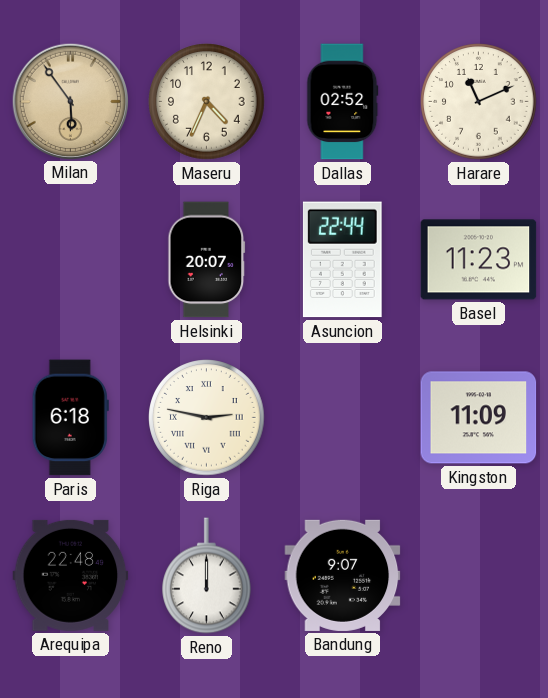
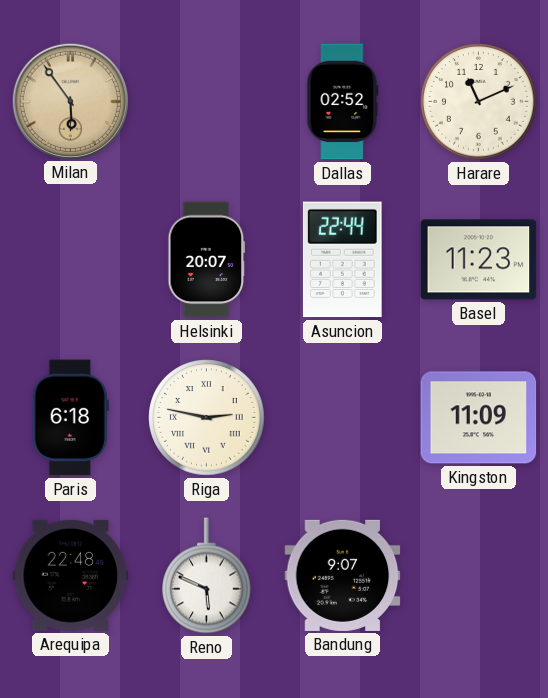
Maseru: 4:34 -> none (207, 102)
Reno: 12:00 -> 5:49 (207, 576)
